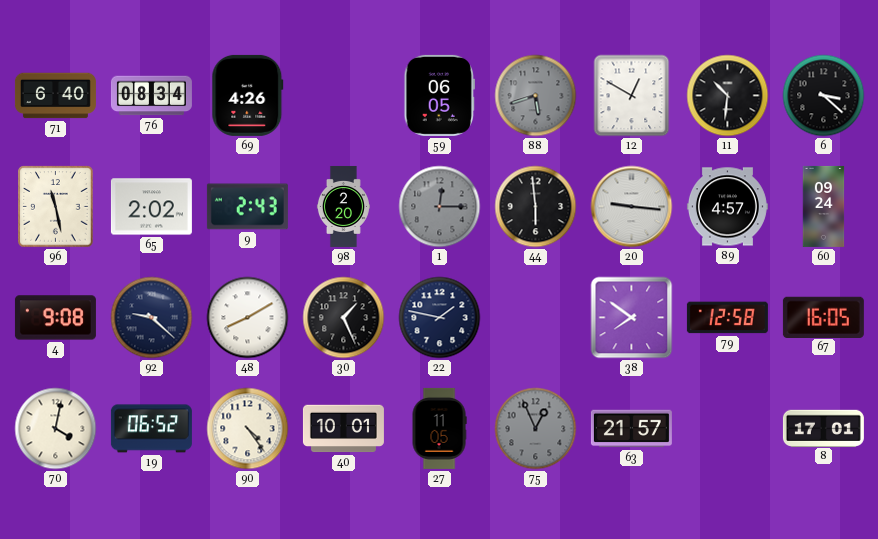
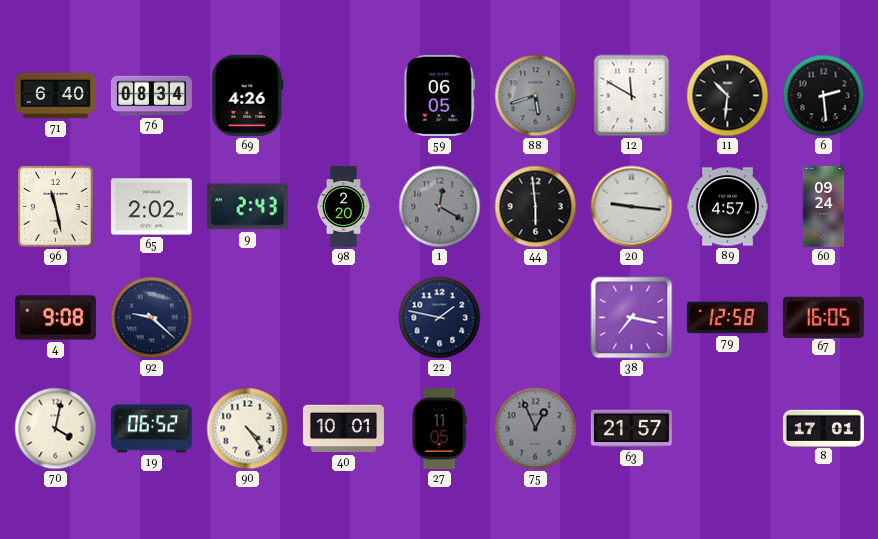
12: 12:50 -> 11:50 (632, 96)
6: 3:22 -> 2:29 (824, 96)
1: 12:15 -> 12:20 (440, 207)
48: 8:10 -> none (248, 318)
30: 1:26 -> none (344, 318)
38: 7:51 -> 7:17 (632, 318)
